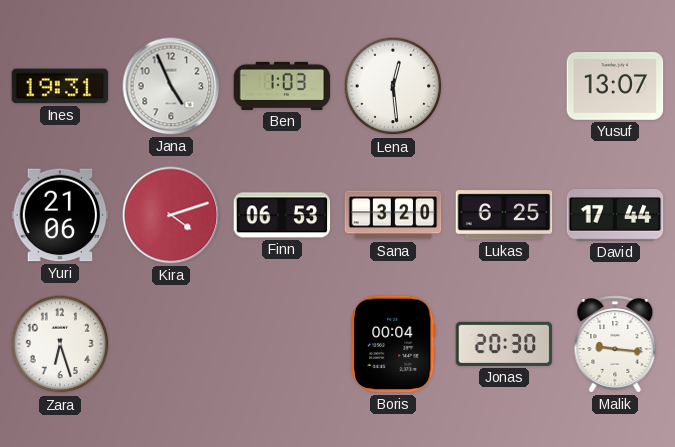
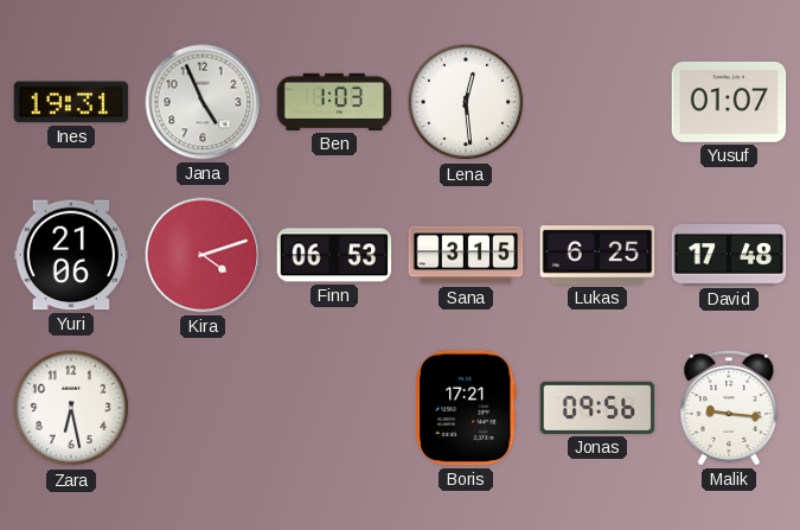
Yusuf: 13:07 -> 01:07 (729, 103)
Sana: 3:20 -> 3:15 (466, 255)
David: 17:44 -> 17:48 (729, 255)
Zara: 6:27 -> 6:28 (71, 408)
Boris: 00:04 -> 17:21 (466, 408)
Jonas: 20:30 -> 09:56 (597, 408)
